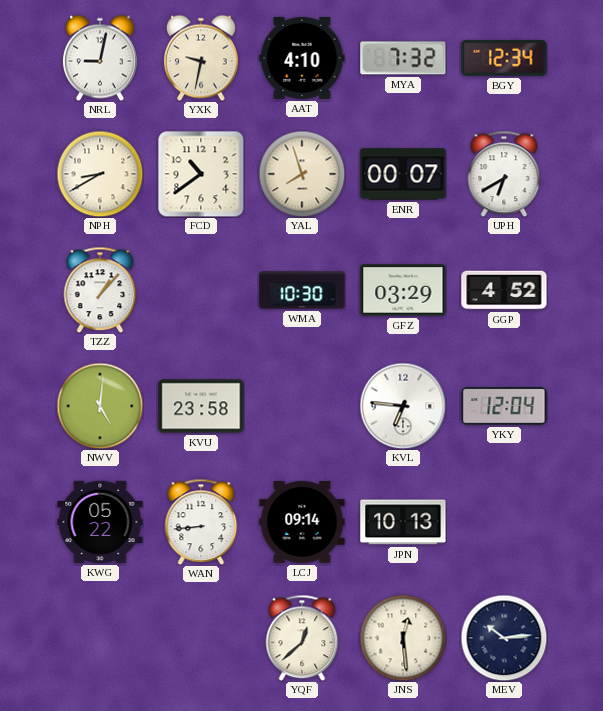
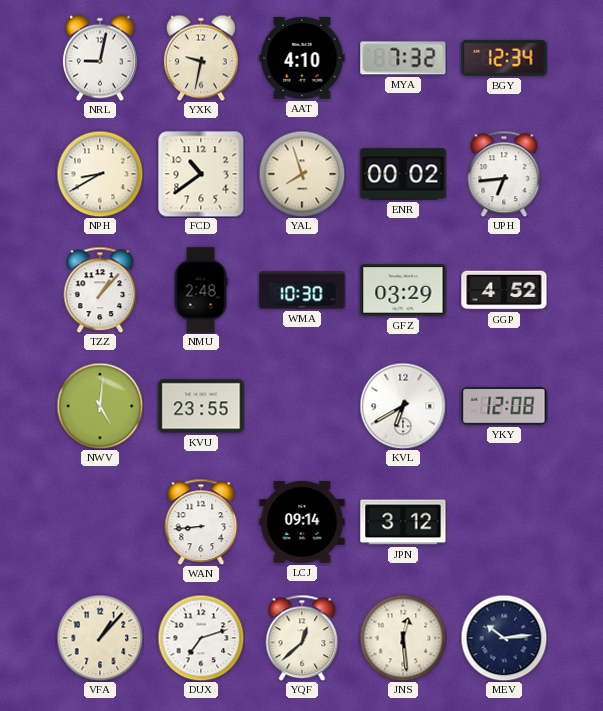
ENR: 00:07 -> 00:02 (403, 174)
UPH: 6:40 -> 6:44 (504, 174)
NMU: none -> 2:48 (201, 290)
KVU: 23:58 -> 23:55 (201, 406)
KVL: 6:46 -> 6:40 (403, 406)
YKY: 12:04 -> 12:08 (504, 406)
KWG: 05:22 -> none (100, 522)
JPN: 10:13 -> 3:12 (403, 522)
VFA: none -> 1:07 (100, 638)
DUX: none -> 7:12 (201, 638)
